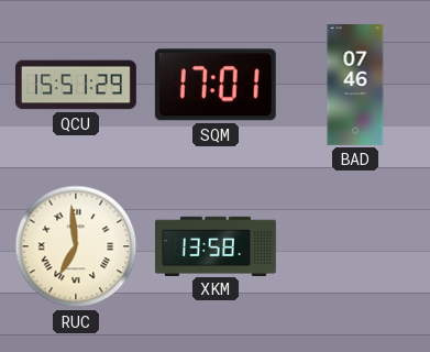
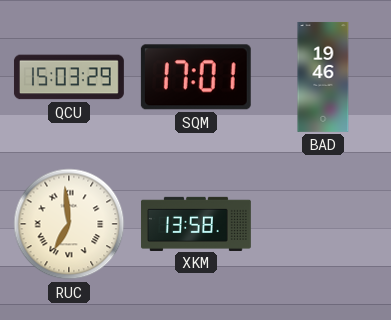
QCU: 15:51 -> 15:03 (69, 77)
BAD: 07:46 -> 19:46 (323, 77)
